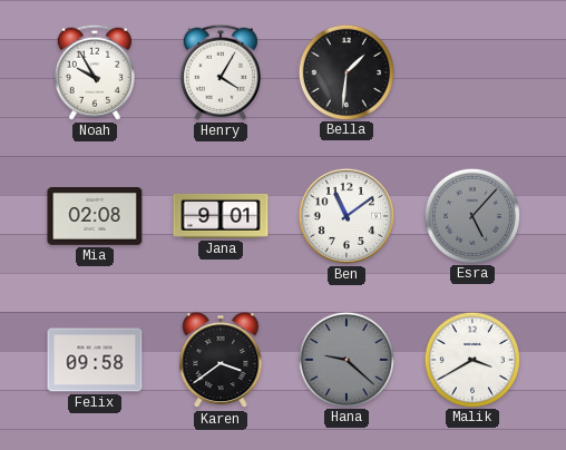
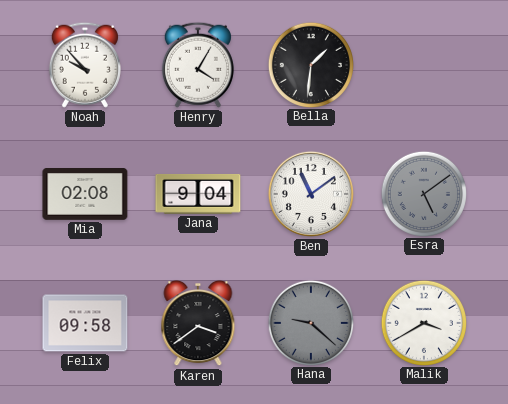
Noah: 9:55 -> 9:53 (85, 65)
Jana: 9:01 -> 9:04 (198, 194)
Esra: 5:07 -> 5:09 (423, 193)
